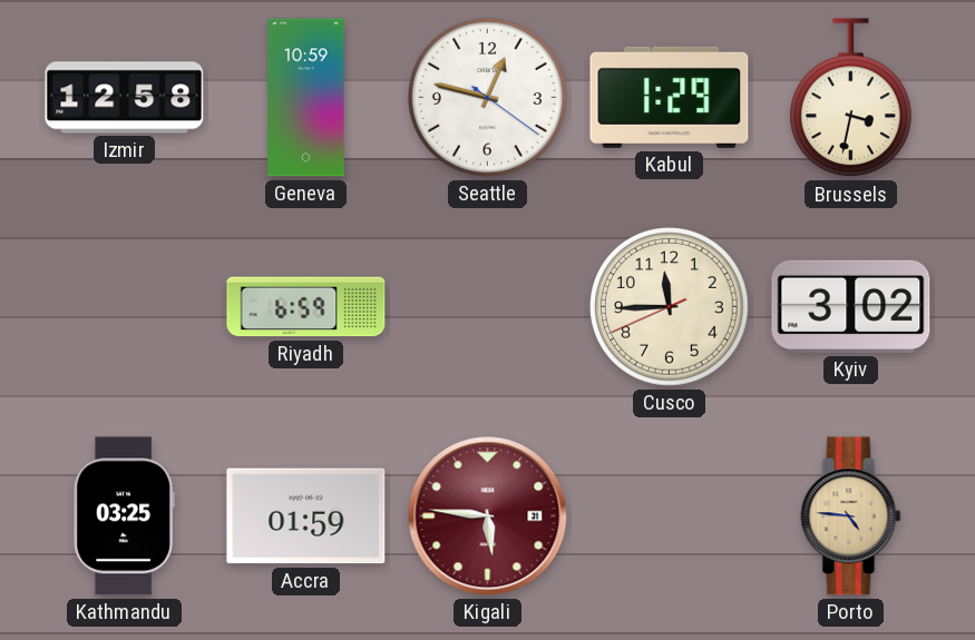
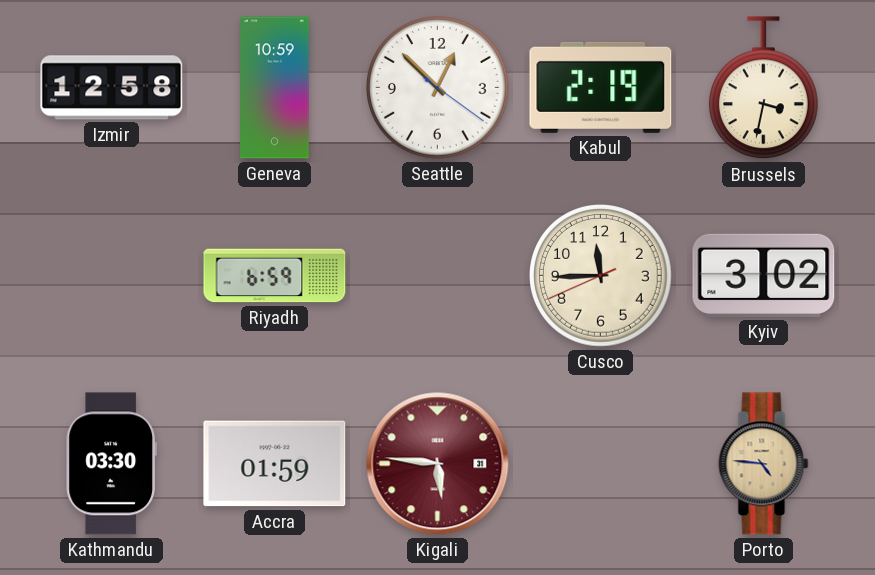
Seattle: 12:47 -> 12:52 (438, 88)
Kabul: 1:29 -> 2:19 (601, 87)
Kathmandu: 03:25 -> 03:30 (111, 464)
